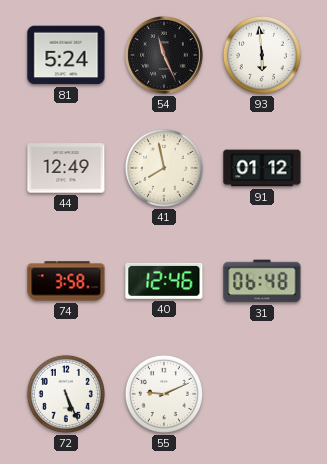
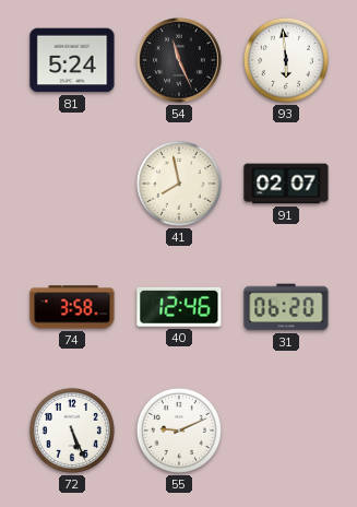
44: 12:49 -> none (66, 168)
91: 01:12 -> 02:07 (286, 184)
31: 06:48 -> 06:20 (286, 307)
